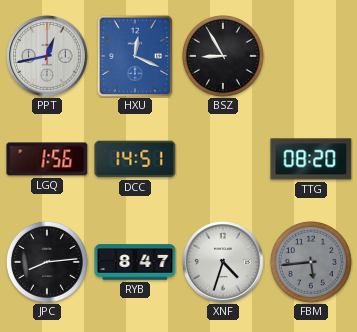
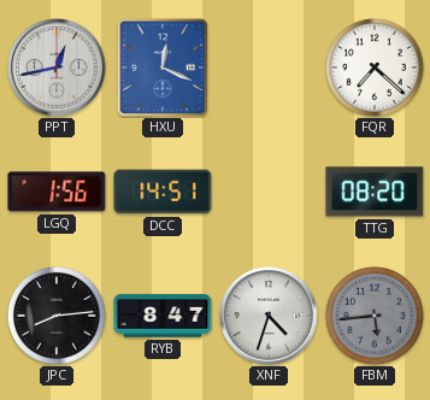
BSZ: 8:55 -> none (223, 56)
FQR: none -> 7:22 (375, 67)
